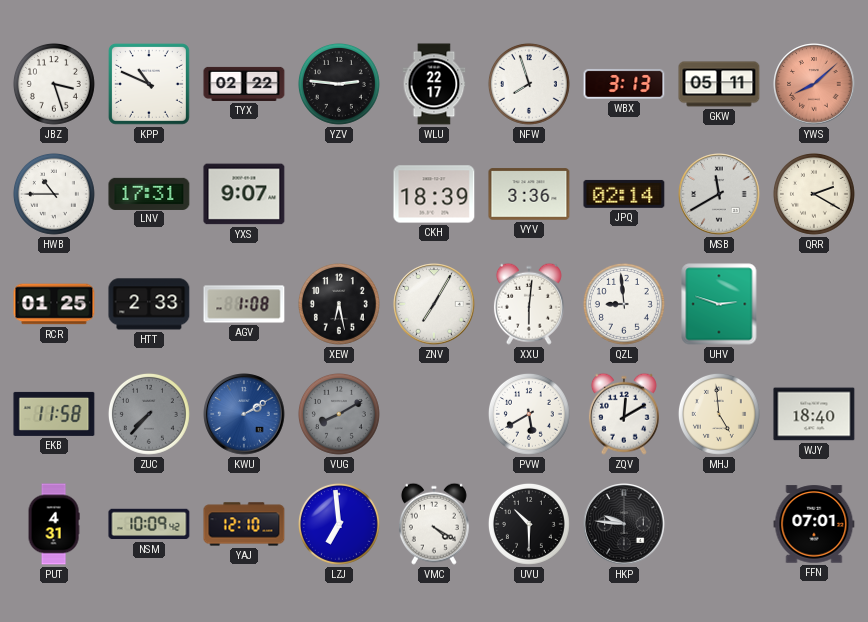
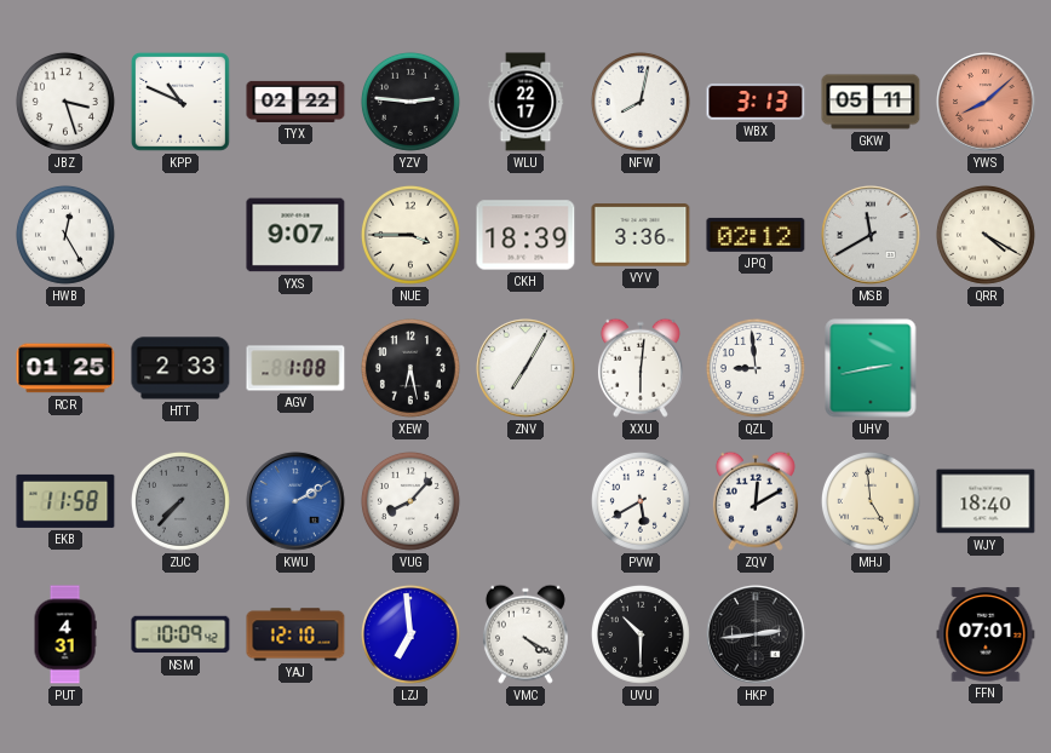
NFW: 7:57 -> 8:02 (641, 102)
HWB: 10:45 -> 12:25 (65, 235)
LNV: 17:31 -> none (149, 193)
NUE: none -> 3:45 (410, 235)
JPQ: 02:14 -> 02:12 (756, 235)
QRR: 2:20 -> 4:20 (986, 235)
UHV: 2:48 -> 2:43 (871, 368)
VUG: 8:10 -> 8:07 (410, 501)
VUG dial: grey -> white (410, 501)
HKP: 9:46 -> 2:44 (756, 634)
